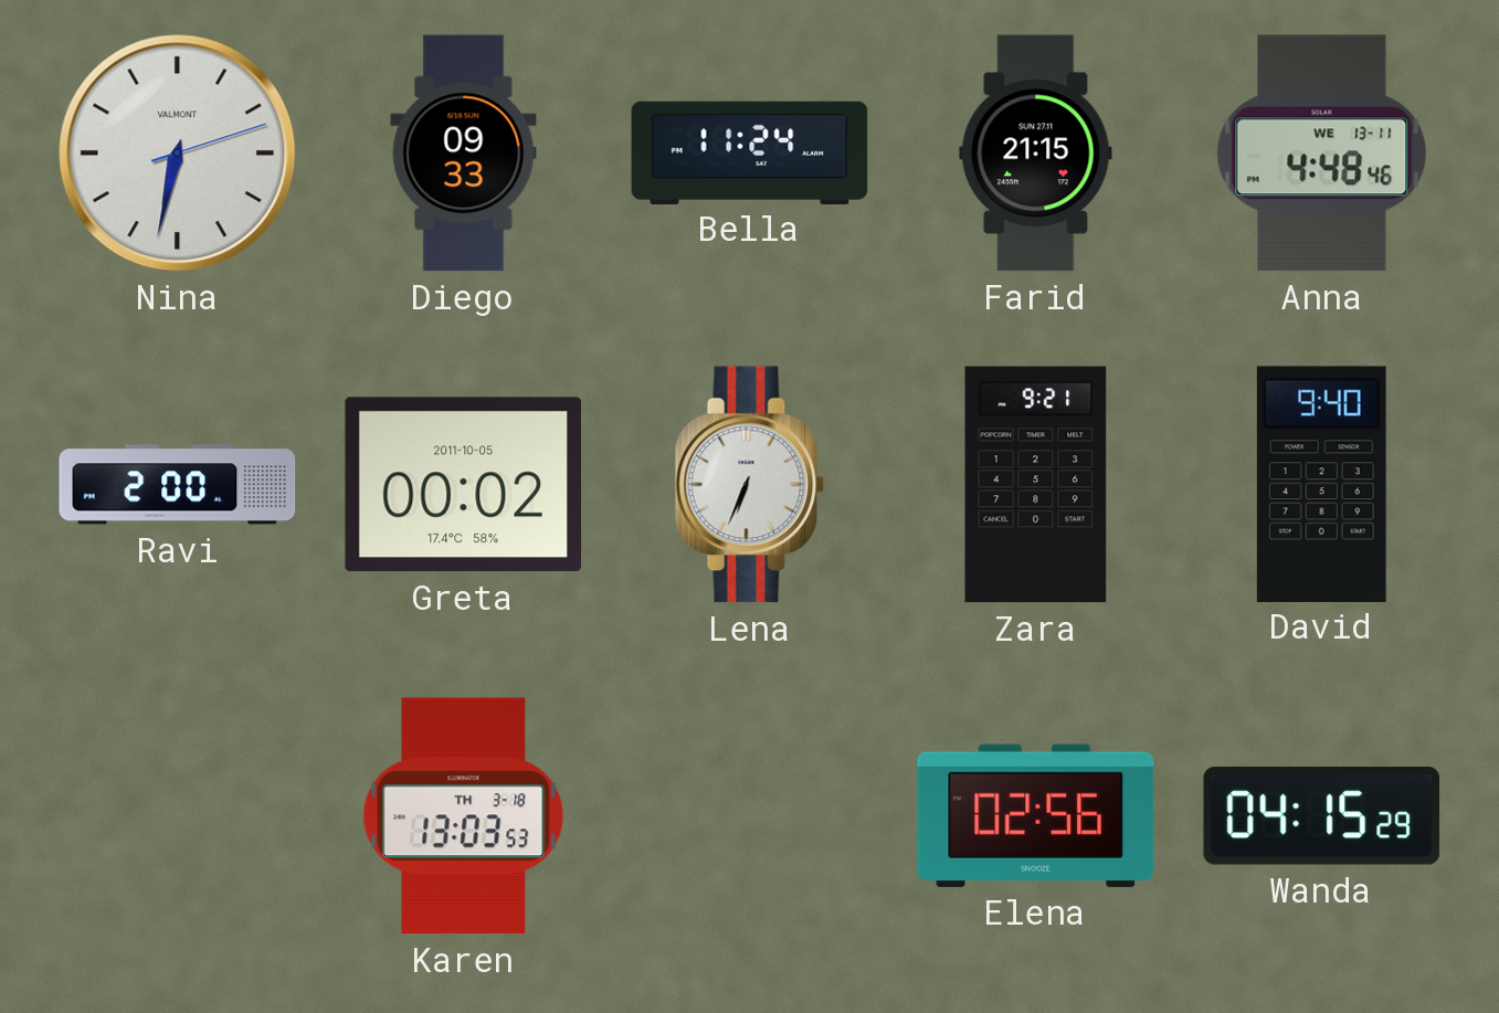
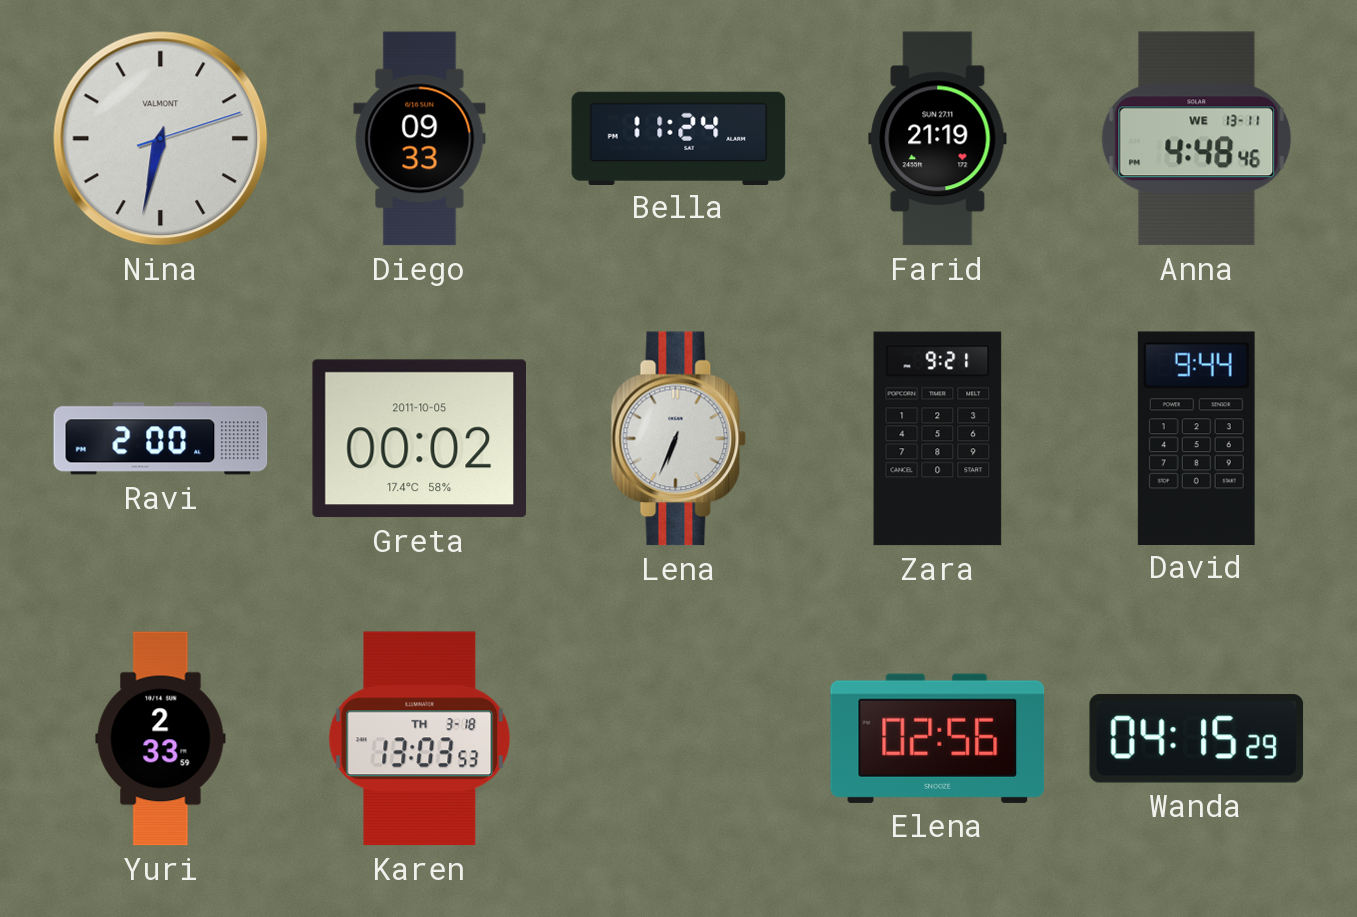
Farid: 21:15 -> 21:19 (938, 139)
David: 9:40 -> 9:44 (1196, 438)
Yuri: none -> 2:33 (161, 739)
